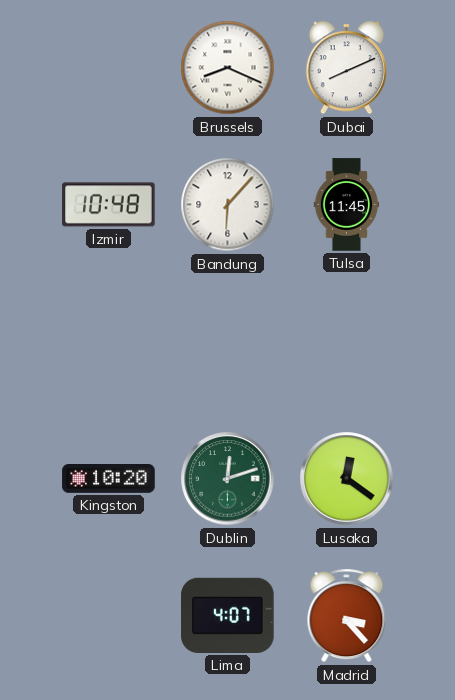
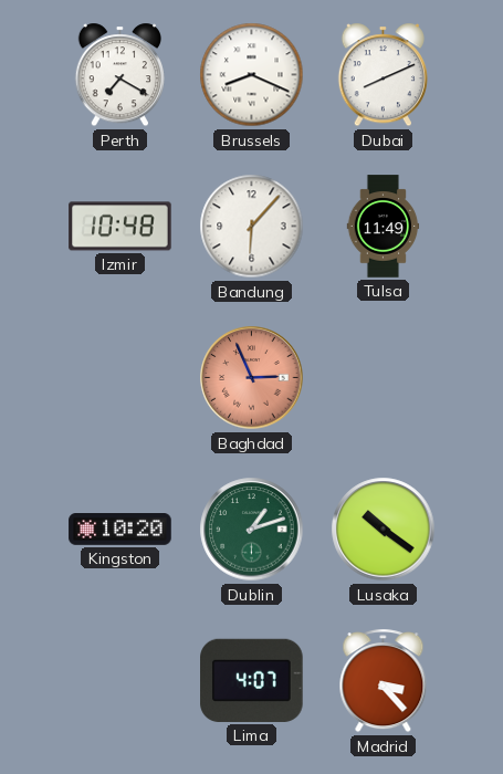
Perth: none -> 7:20 (119, 75)
Tulsa: 11:45 -> 11:49 (384, 227)
Baghdad: none -> 2:56 (252, 378)
Dublin: 12:12 -> 1:12 (252, 530)
Lusaka: 12:21 -> 10:21 (384, 530)
